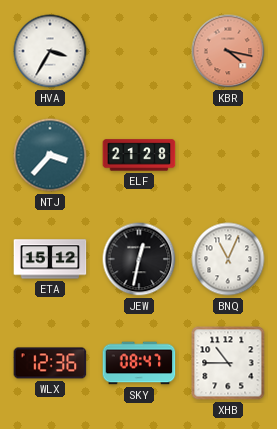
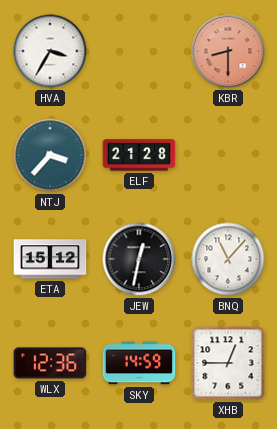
KBR: 4:17 -> 8:30 (228, 51)
BNQ: 11:04 -> 11:07 (228, 259)
SKY: 08:47 -> 14:59 (139, 363)
XHB: 10:45 -> 12:45 (228, 363)
